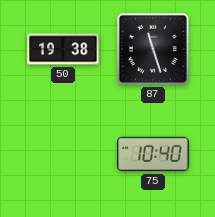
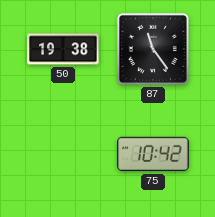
87: 11:27 -> 11:24 (153, 49)
75: 10:40 -> 10:42 (153, 154)
